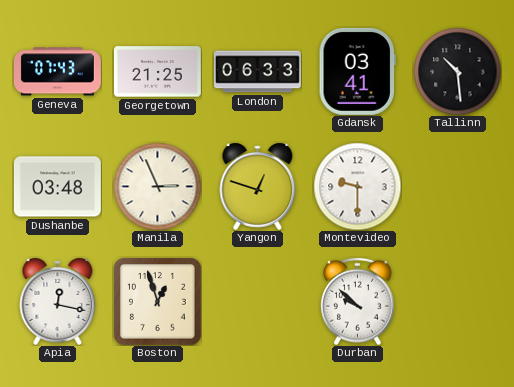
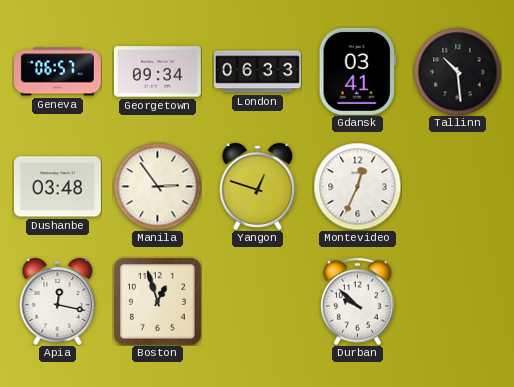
Geneva: 07:43 -> 06:57 (57, 72)
Georgetown: 21:25 -> 09:34 (157, 72)
Manila: 2:56 -> 2:54 (157, 186)
Montevideo: 9:30 -> 12:34 (357, 186)
